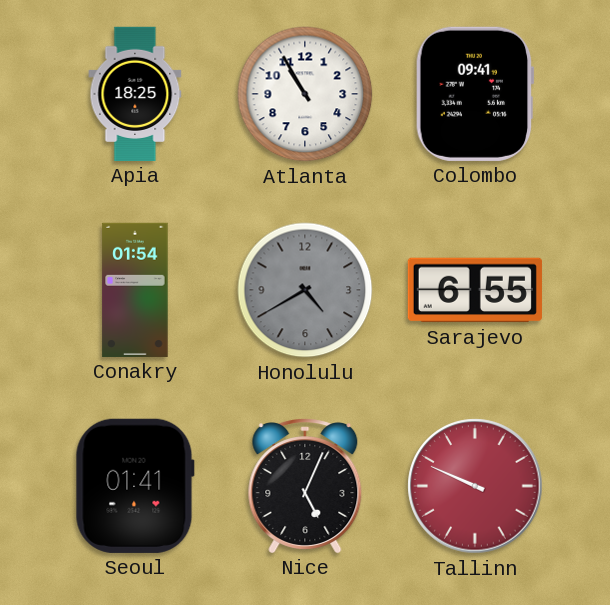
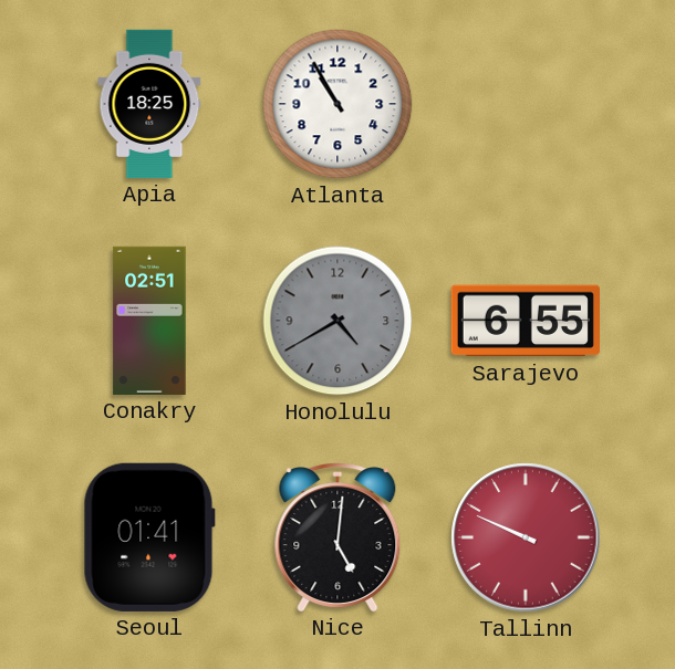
Colombo: 09:41 -> none (475, 94)
Conakry: 01:54 -> 02:51 (149, 321)
Nice: 5:04 -> 5:01 (337, 537)
